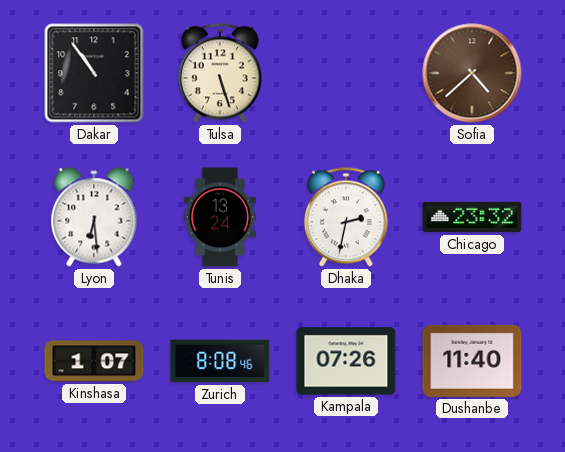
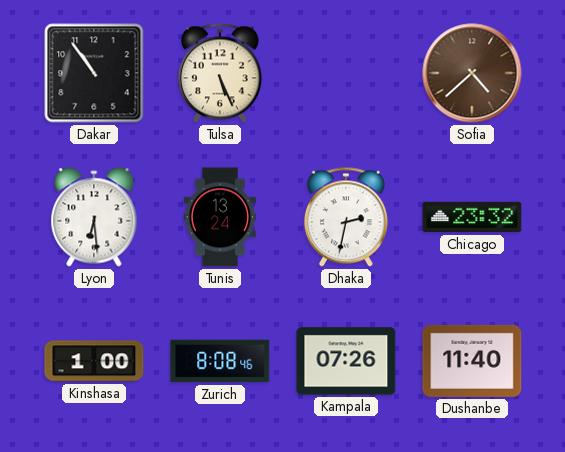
Tulsa: 5:27 -> 5:26 (220, 73)
Kinshasa: 1:07 -> 1:00 (94, 361)
